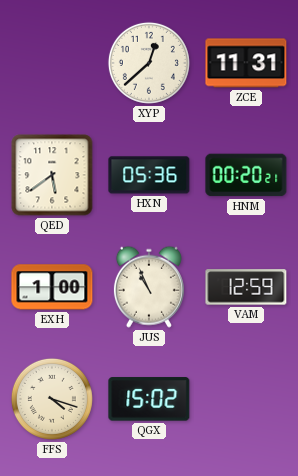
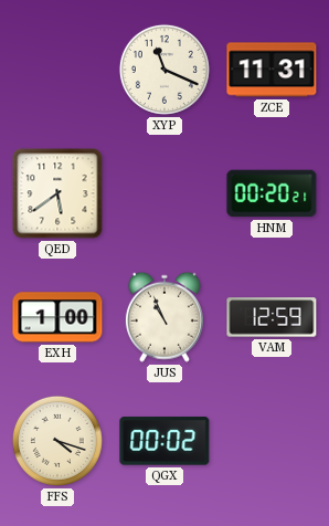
XYP: 12:38 -> 11:19 (164, 70)
HXN: 05:36 -> none (149, 175)
QGX: 15:02 -> 00:02 (164, 441)
